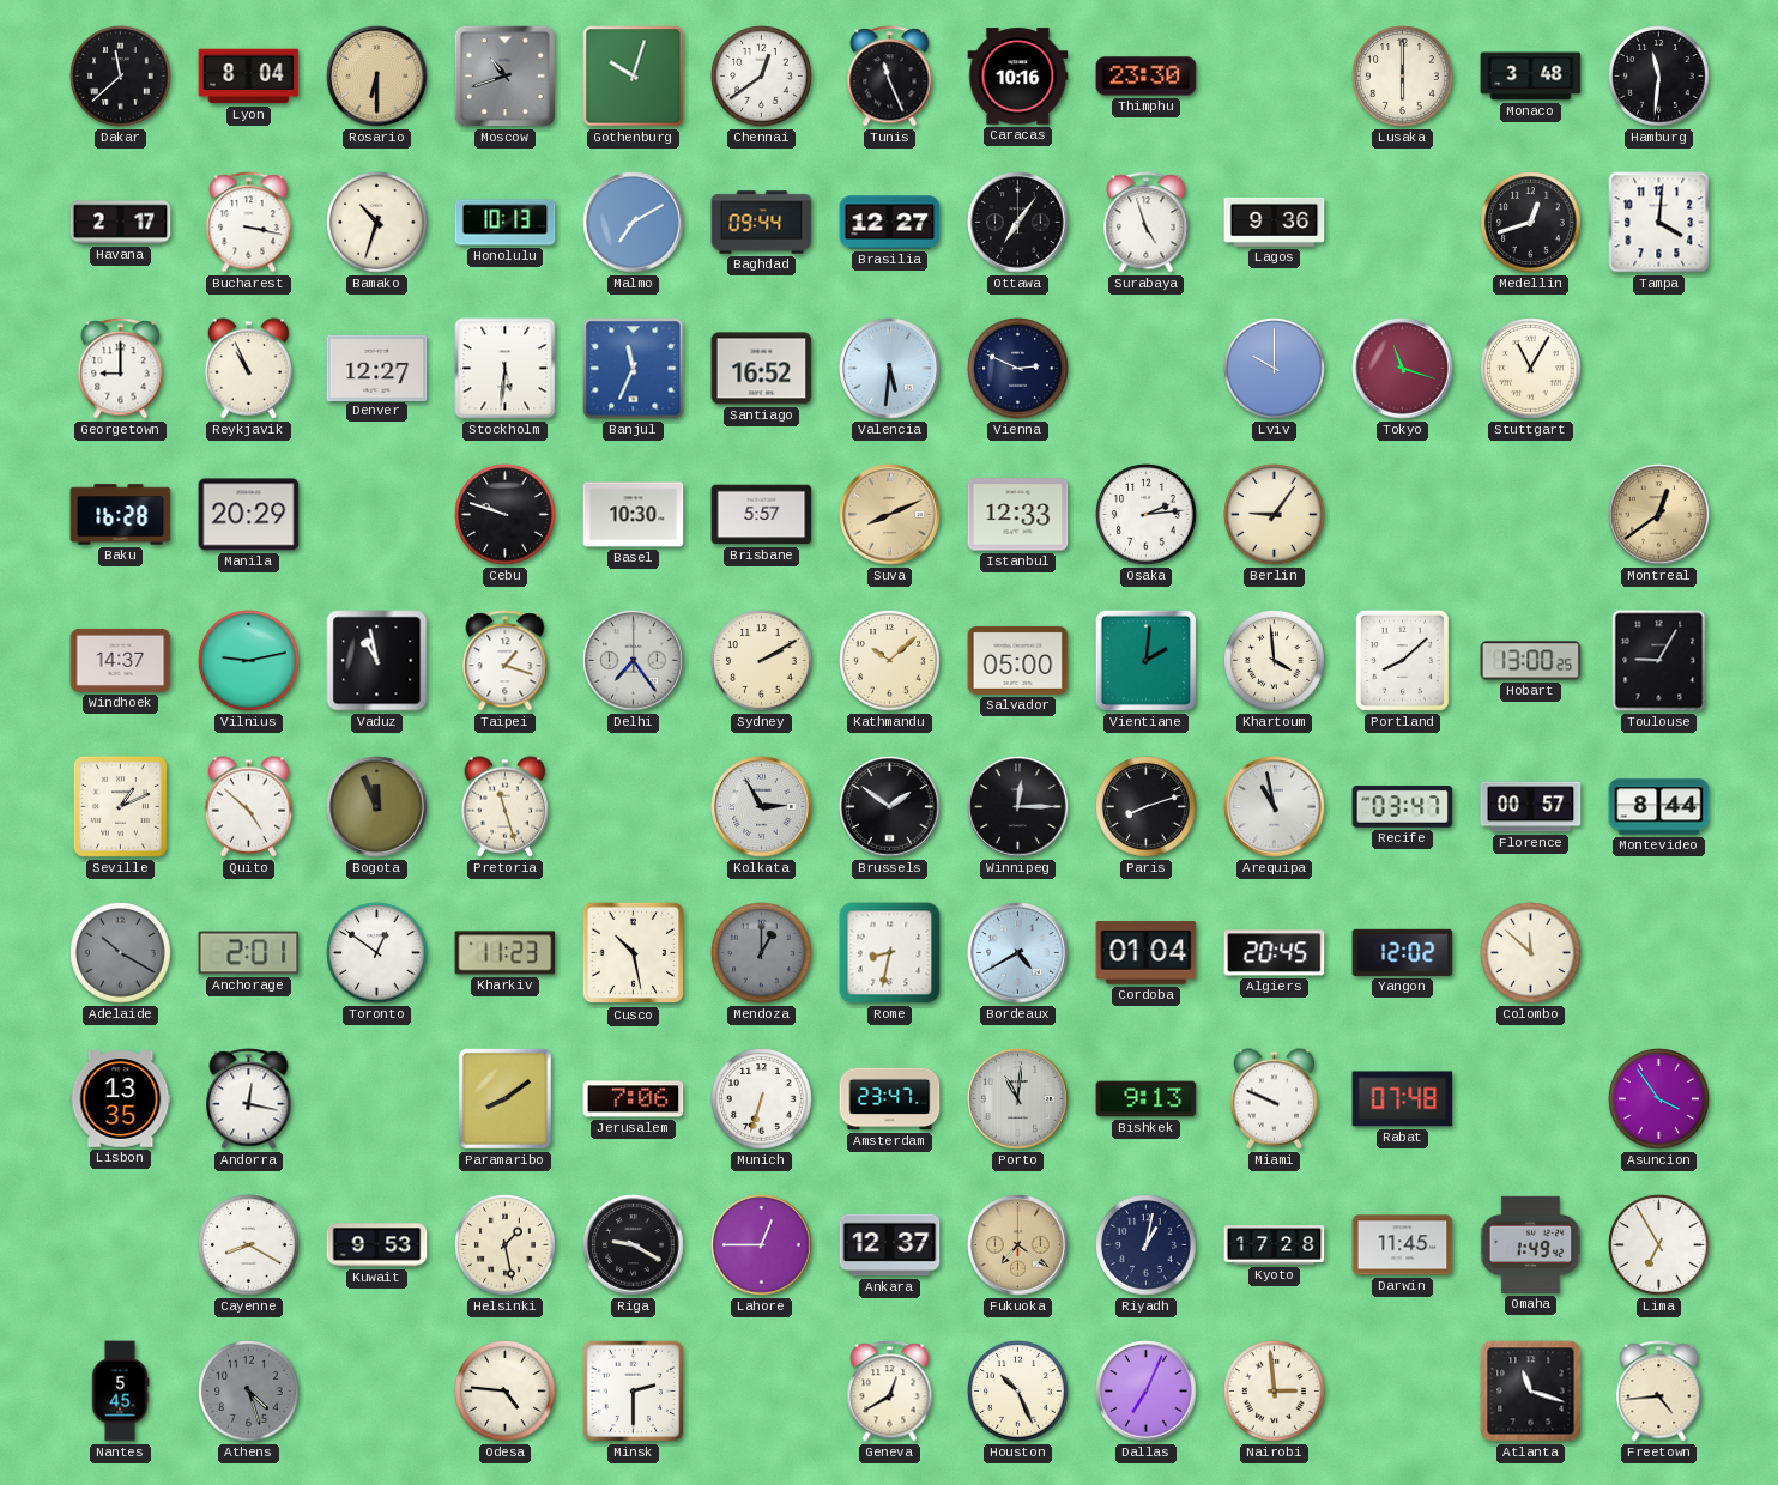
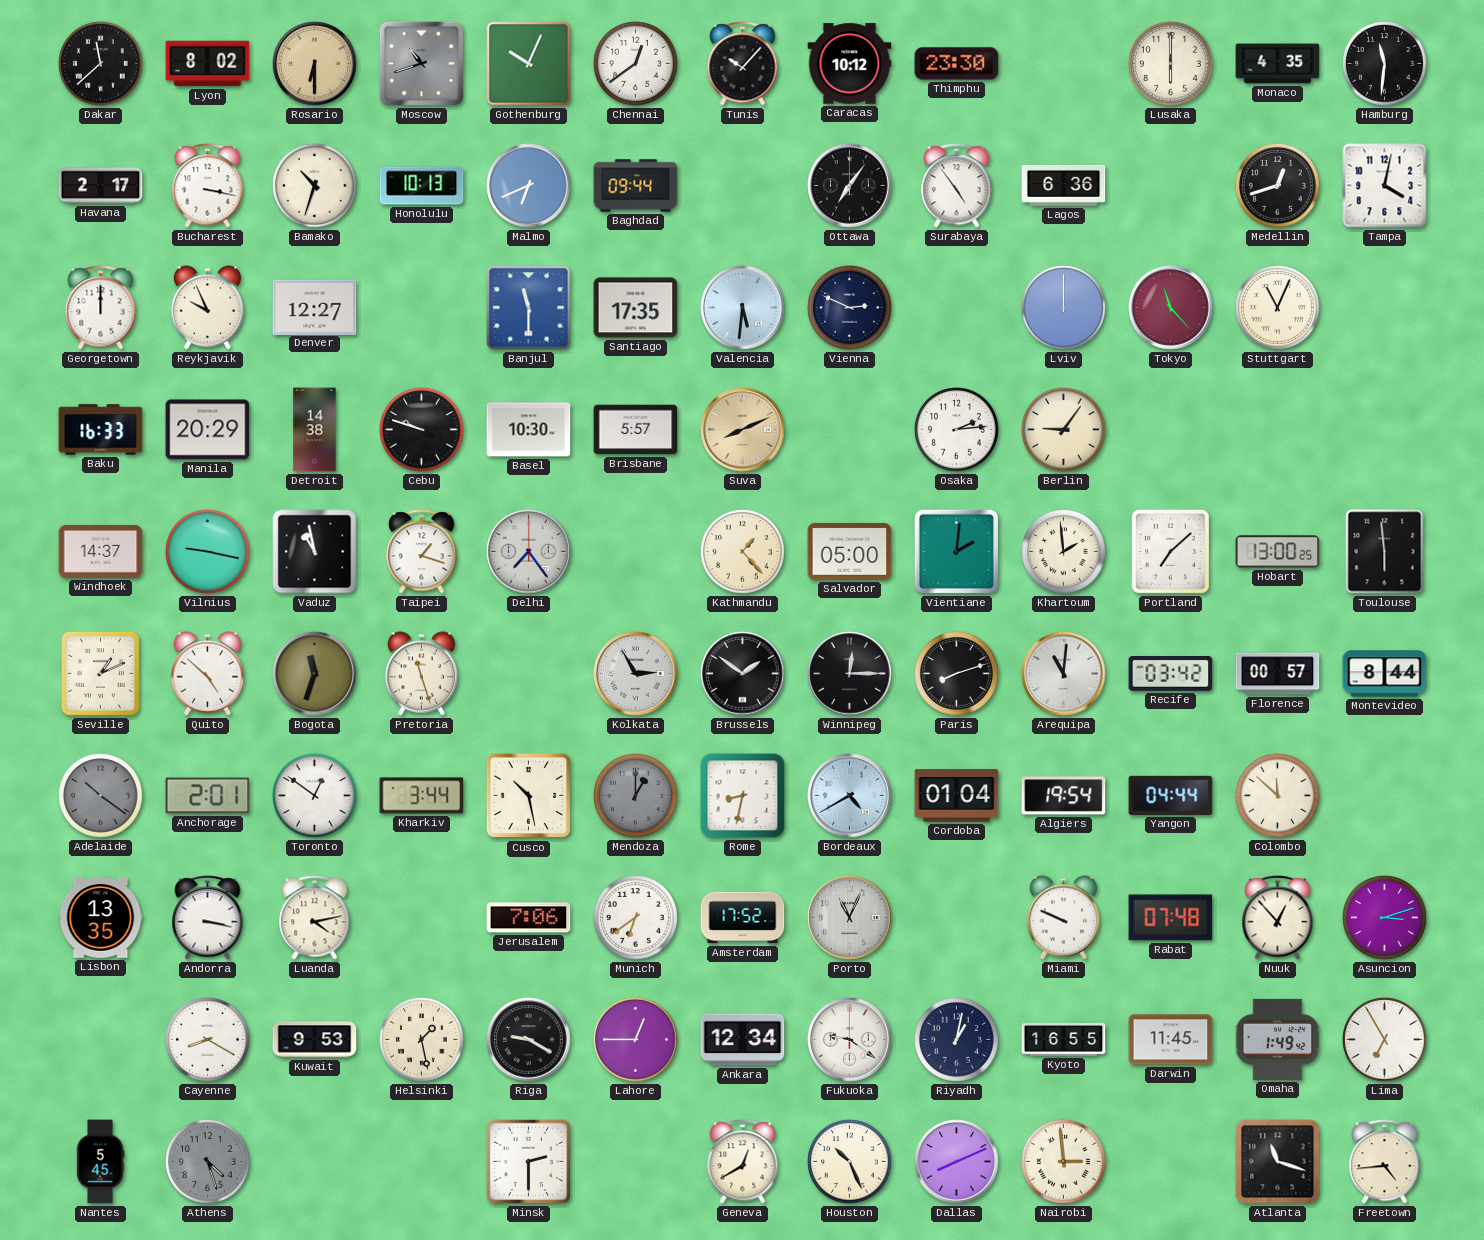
Lyon: 8:04 -> 8:02 (208, 64)
Gothenburg: 10:03 -> 10:04 (529, 64)
Tunis: 11:26 -> 10:07 (743, 64)
Caracas: 10:16 -> 10:12 (850, 64)
Monaco: 3:48 -> 4:35 (1278, 64)
Malmo: 7:10 -> 6:41 (529, 186)
Brasilia: 12:27 -> none (890, 223)
Surabaya: 4:57 -> 4:54 (957, 186)
Lagos: 9:36 -> 6:36 (1064, 185)
Tampa: 4:01 -> 4:02 (1385, 186)
Georgetown: 9:00 -> 12:00 (101, 308)
Reykjavik: 10:56 -> 9:56 (208, 308)
Stockholm: 5:31 -> none (506, 369)
Banjul: 11:34 -> 11:30 (529, 308)
Santiago: 16:52 -> 17:35 (636, 308)
Lviv: 10:00 -> 12:00 (1064, 308)
Tokyo: 11:18 -> 11:23 (1171, 308)
Stuttgart: 11:05 -> 11:04 (1278, 308)
Baku: 16:28 -> 16:33 (101, 430)
Detroit: none -> 14:38 (315, 430)
Istanbul: 12:33 -> none (1018, 515)
Montreal: 12:39 -> none (1659, 515)
Vilnius: 9:13 -> 9:17 (208, 552)
Sydney: 2:10 -> none (762, 661)
Kathmandu: 10:08 -> 1:23 (743, 552)
Khartoum: 3:59 -> 1:59 (1064, 552)
Portland: 8:08 -> 7:08 (1170, 551)
Toulouse: 9:05 -> 5:59 (1385, 552)
Bogota: 11:56 -> 11:33 (315, 674)
Arequipa: 10:58 -> 11:01 (1064, 674)
Recife: 03:47 -> 03:42 (1171, 674)
Adelaide: 10:20 -> 10:21 (101, 796)
Kharkiv: 11:23 -> 3:44 (422, 796)
Algiers: 20:45 -> 19:54 (1064, 796)
Yangon: 12:02 -> 04:44 (1171, 795)
Andorra: 12:17 -> 3:17 (208, 918)
Luanda: none -> 4:13 (315, 918)
Paramaribo: 8:09 -> none (504, 1098)
Munich: 6:33 -> 6:39 (636, 918)
Amsterdam: 23:47 -> 17:52 (743, 918)
Porto: 11:01 -> 11:04 (850, 918)
Bishkek: 9:13 -> none (1147, 1099)
Nuuk: none -> 12:53 (1278, 918)
Asuncion: 3:54 -> 3:12 (1385, 918)
Ankara: 12:37 -> 12:34 (743, 1040)
Fukuoka: 7:21 -> 9:21 (850, 1040)
Fukuoka dial: champagne -> white (850, 1040)
Kyoto: 17:28 -> 16:55 (1064, 1040)
Odesa: 4:46 -> none (506, 1392)
Dallas: 7:04 -> 8:11 (957, 1162)
